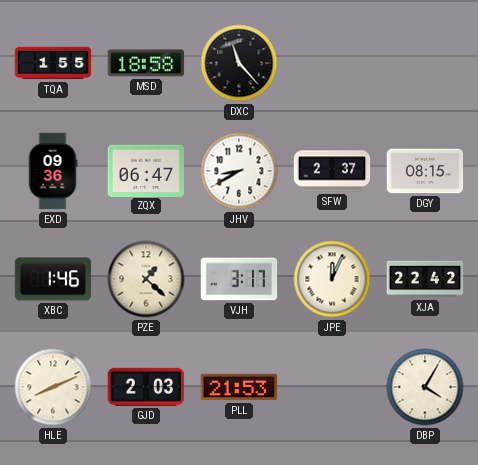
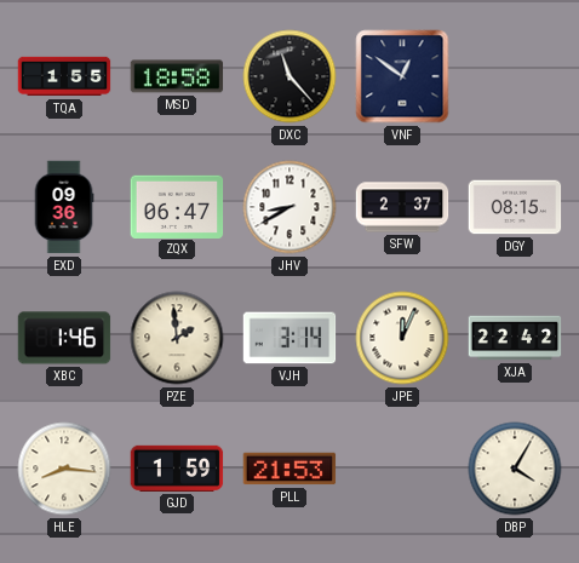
VNF: none -> 12:51 (402, 76)
PZE: 1:22 -> 1:59 (177, 338)
VJH: 3:17 -> 3:14 (289, 338)
HLE: 8:11 -> 8:16 (64, 469)
GJD: 2:03 -> 1:59 (177, 469)
